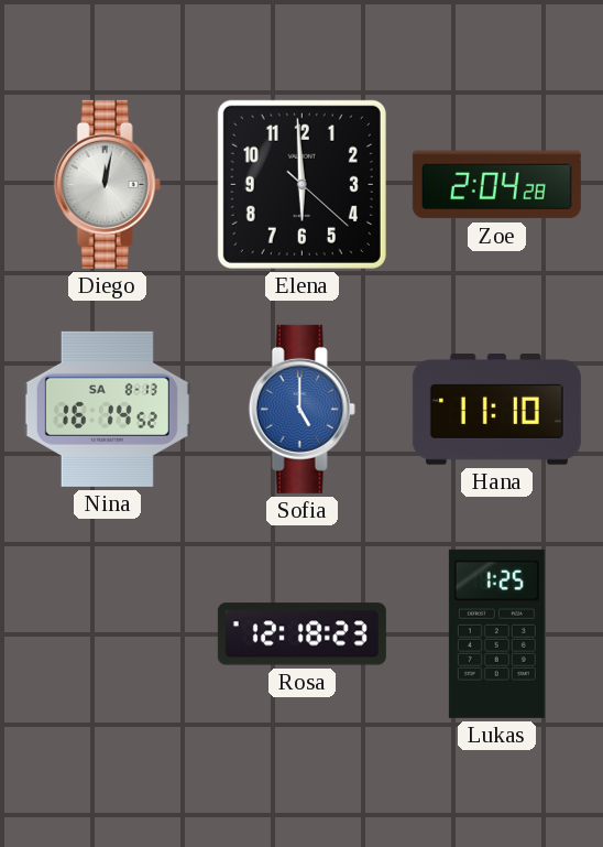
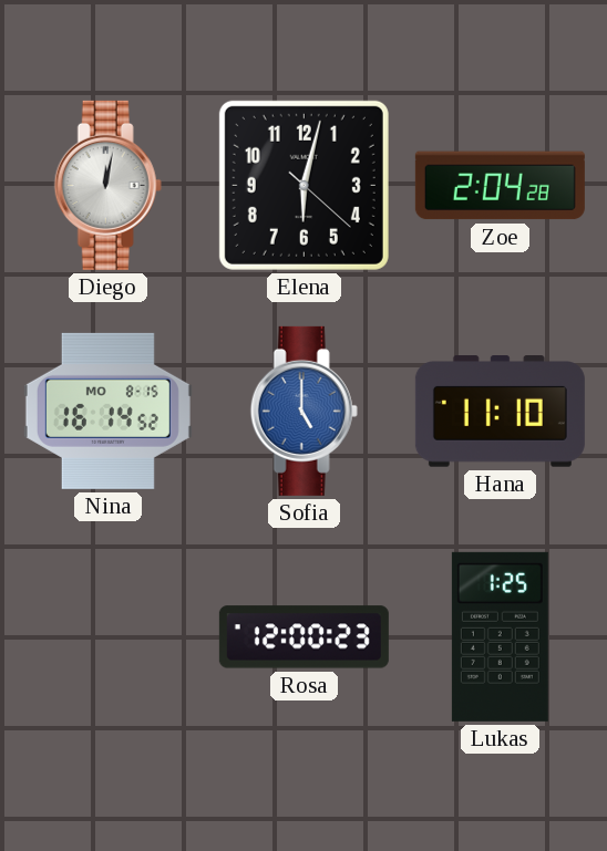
Elena: 5:59 -> 6:02 (303, 185)
Nina date: SA 8-13 -> MO 8-15 (107, 411)
Rosa: 12:18 -> 12:00 (303, 637)
